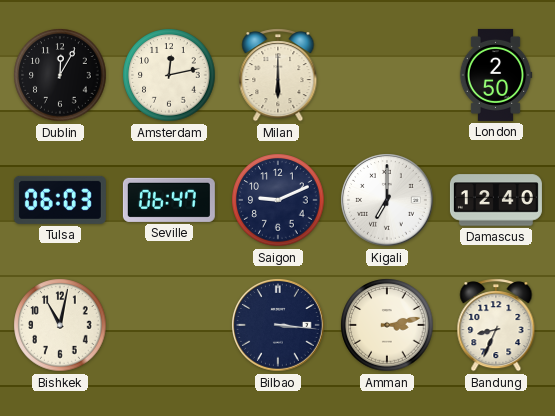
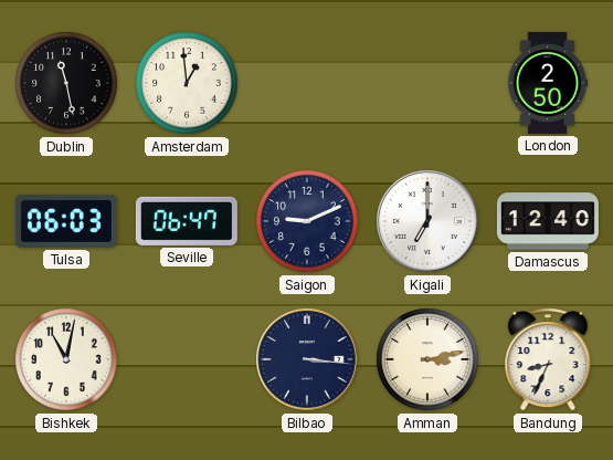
Dublin: 12:05 -> 11:28 (66, 83)
Amsterdam: 12:13 -> 12:59 (187, 83)
Milan: 6:00 -> none (278, 75)
